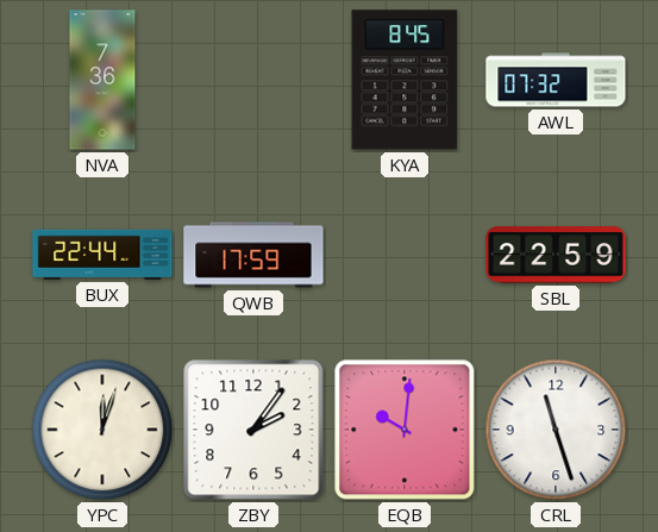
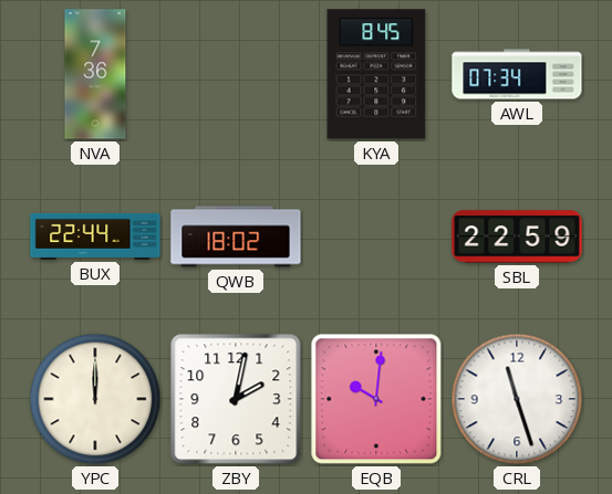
AWL: 07:32 -> 07:34 (517, 74)
QWB: 17:59 -> 18:02 (236, 237)
YPC: 12:03 -> 12:00 (95, 399)
ZBY: 2:06 -> 2:02 (236, 399)
